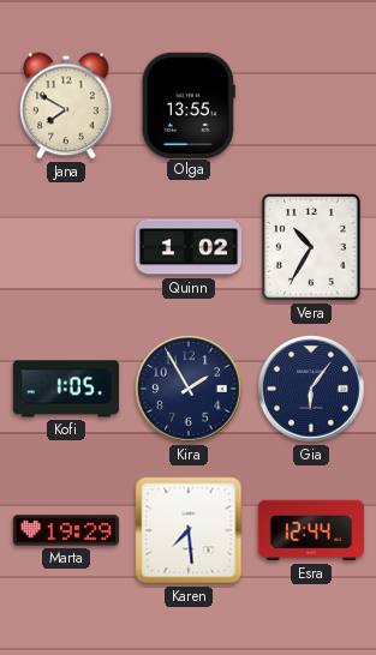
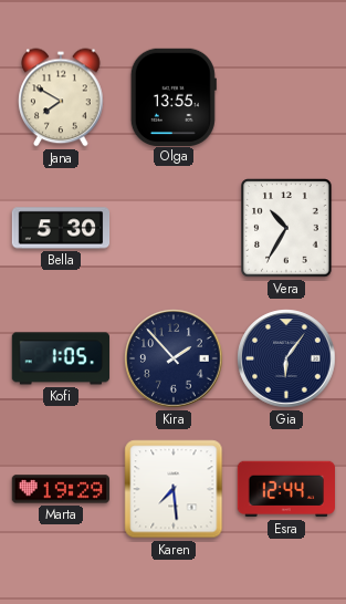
Bella: none -> 5:30 (61, 228)
Quinn: 1:02 -> none (189, 247)
Kira: 1:55 -> 1:53 (174, 358)
